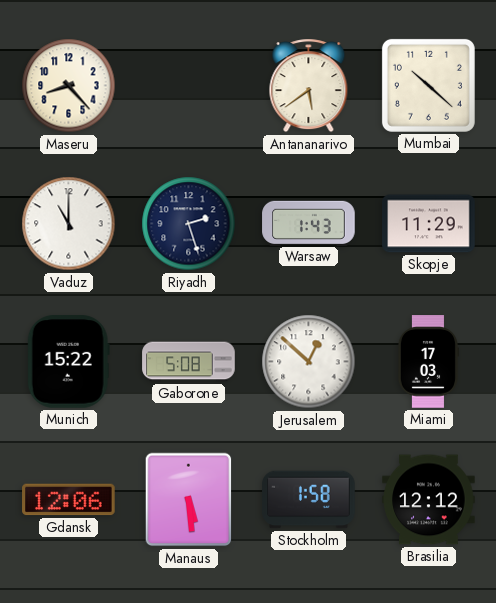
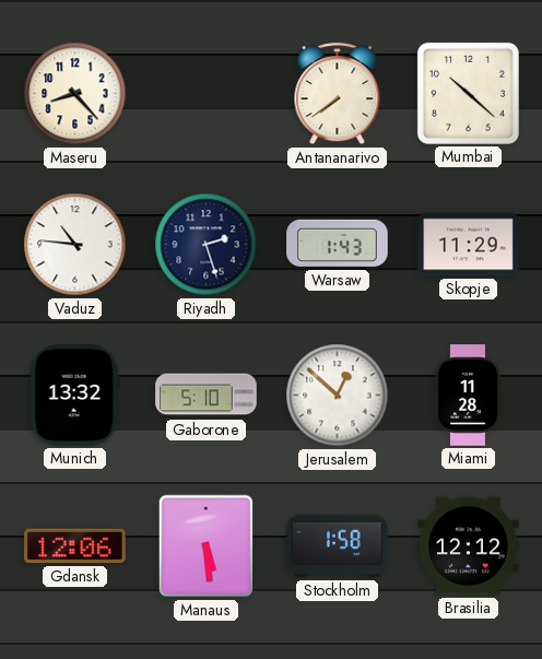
Antananarivo: 5:39 -> 7:39 (338, 94)
Vaduz: 11:00 -> 10:46 (75, 245)
Munich: 15:22 -> 13:32 (74, 396)
Gaborone: 5:08 -> 5:10 (207, 396)
Miami: 17:03 -> 11:28 (467, 396)
